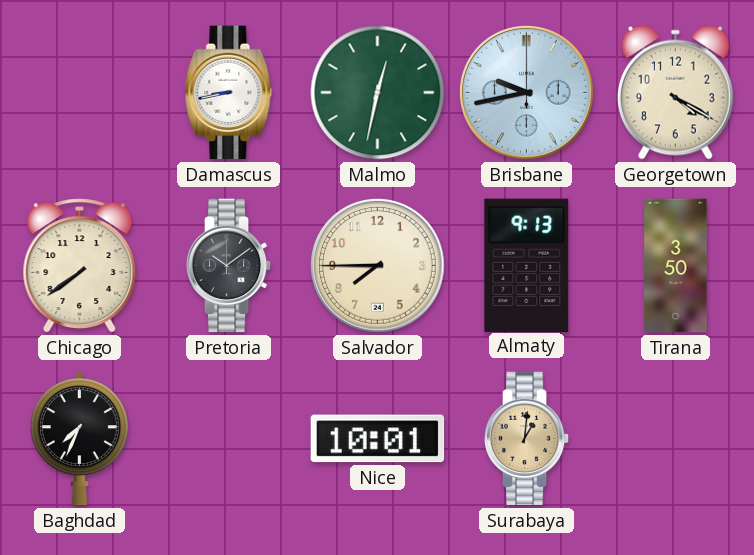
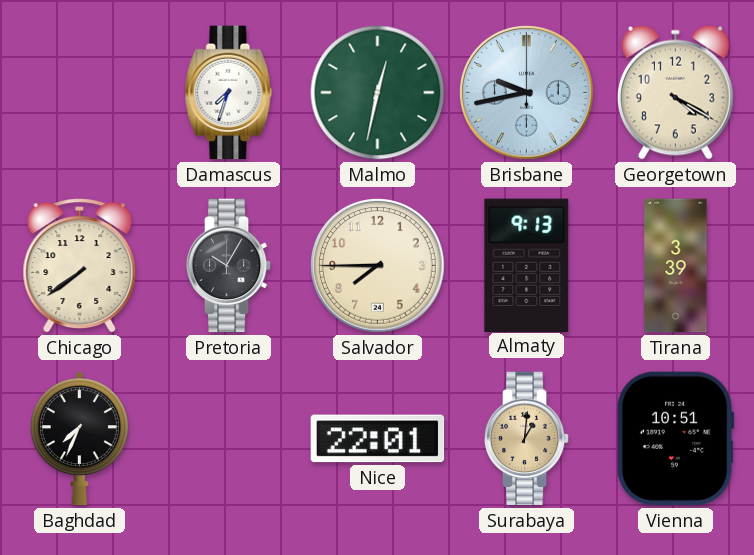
Damascus: 8:43 -> 7:33 (229, 93)
Pretoria: 10:09 -> 10:05 (229, 266)
Tirana: 3:50 -> 3:39 (676, 266)
Nice: 10:01 -> 22:01 (378, 439)
Vienna: none -> 10:51 (675, 439)
